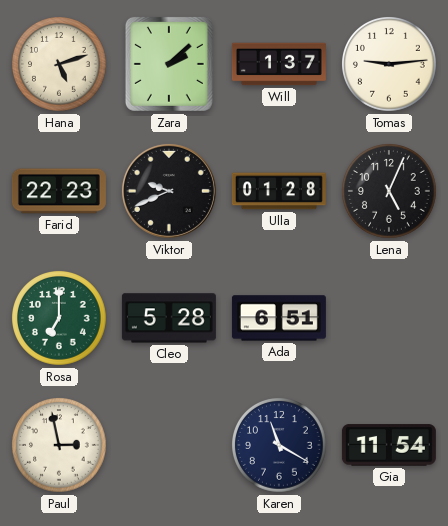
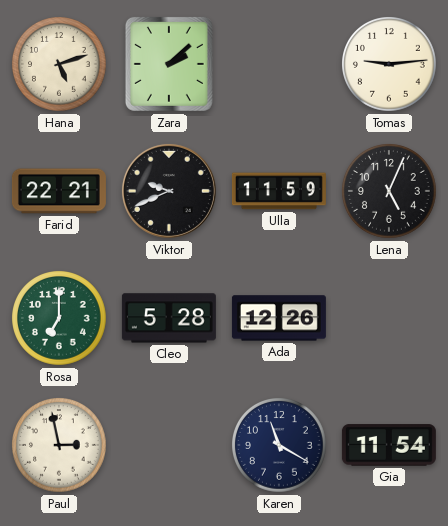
Will: 1:37 -> none (279, 64)
Farid: 22:23 -> 22:21 (59, 191)
Ulla: 01:28 -> 11:59 (279, 191)
Ada: 6:51 -> 12:26 (279, 318)
